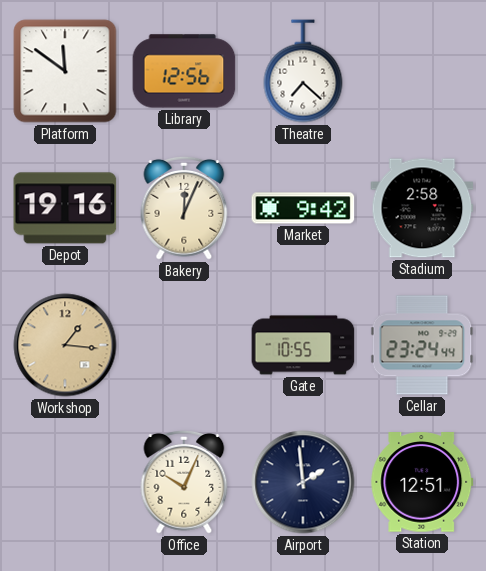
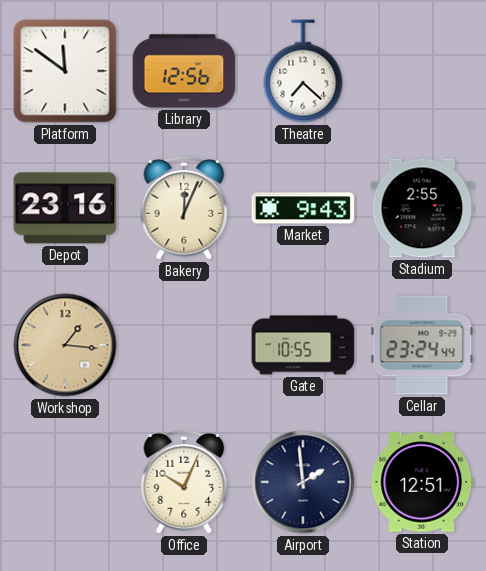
Depot: 19:16 -> 23:16 (65, 208)
Market: 9:42 -> 9:43 (303, 208)
Stadium: 2:58 -> 2:55 (422, 208)
